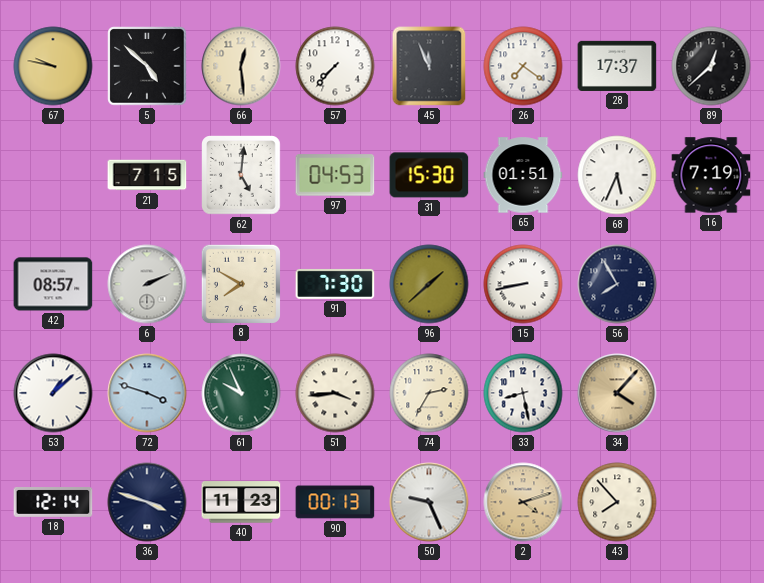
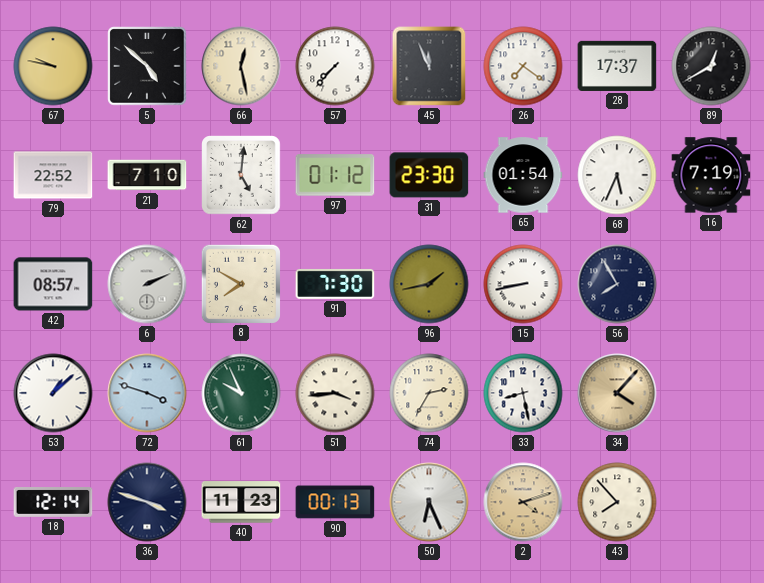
66: 12:29 -> 12:28 (241, 66)
89: 12:38 -> 12:40 (711, 66)
79: none -> 22:52 (53, 175)
21: 7:15 -> 7:10 (147, 175)
97: 04:53 -> 01:12 (335, 175)
31: 15:30 -> 23:30 (429, 175)
65: 01:51 -> 01:54 (523, 175)
96: 1:38 -> 1:43 (429, 284)
50: 9:26 -> 6:26 (429, 502)
